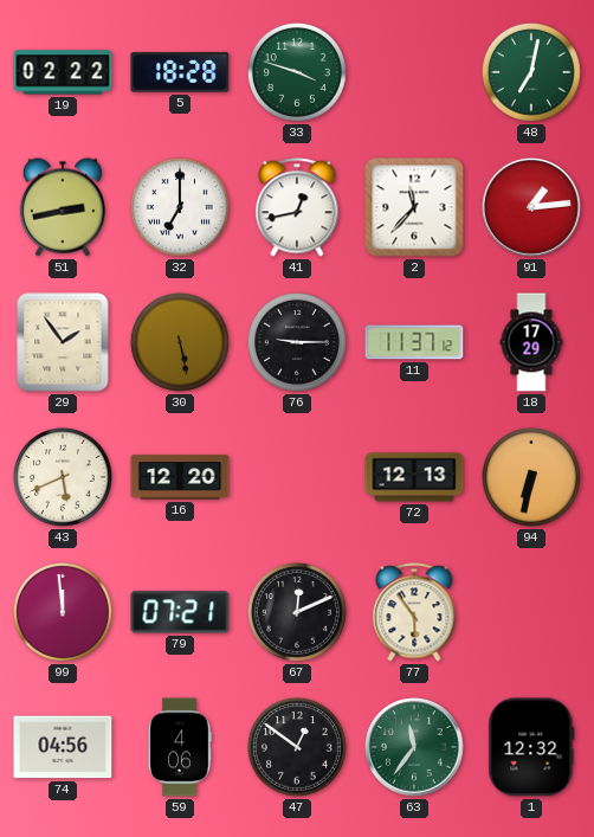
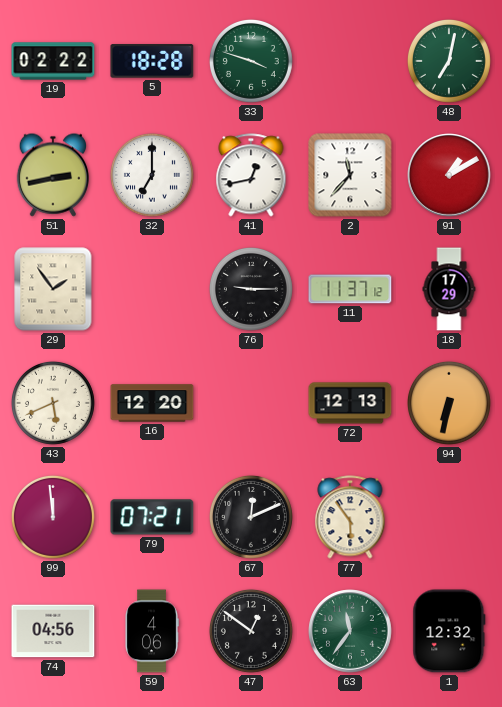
91: 1:14 -> 1:10 (449, 175)
30: 5:28 -> none (180, 342)
